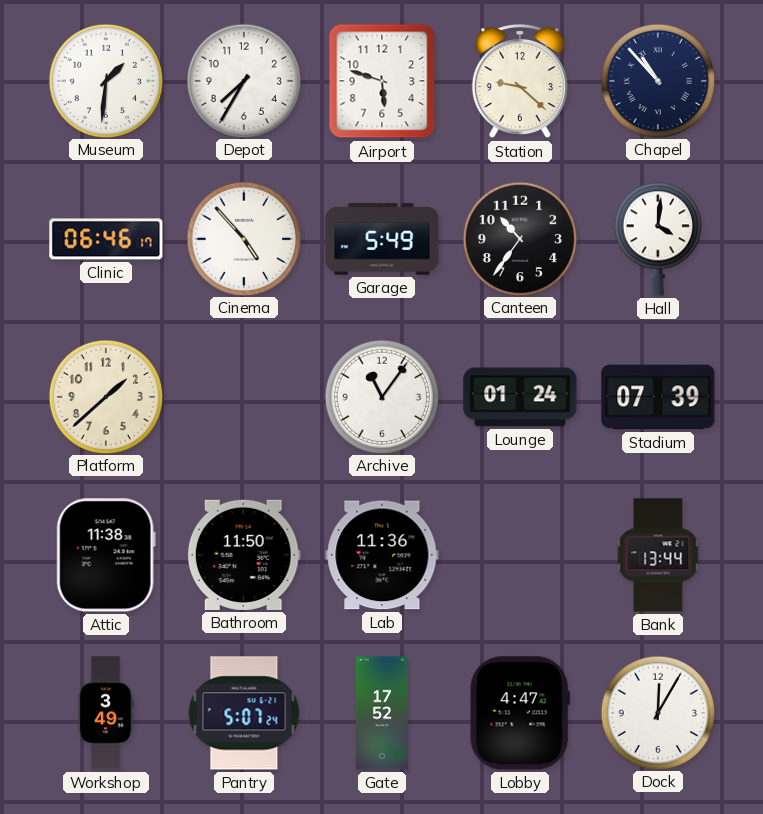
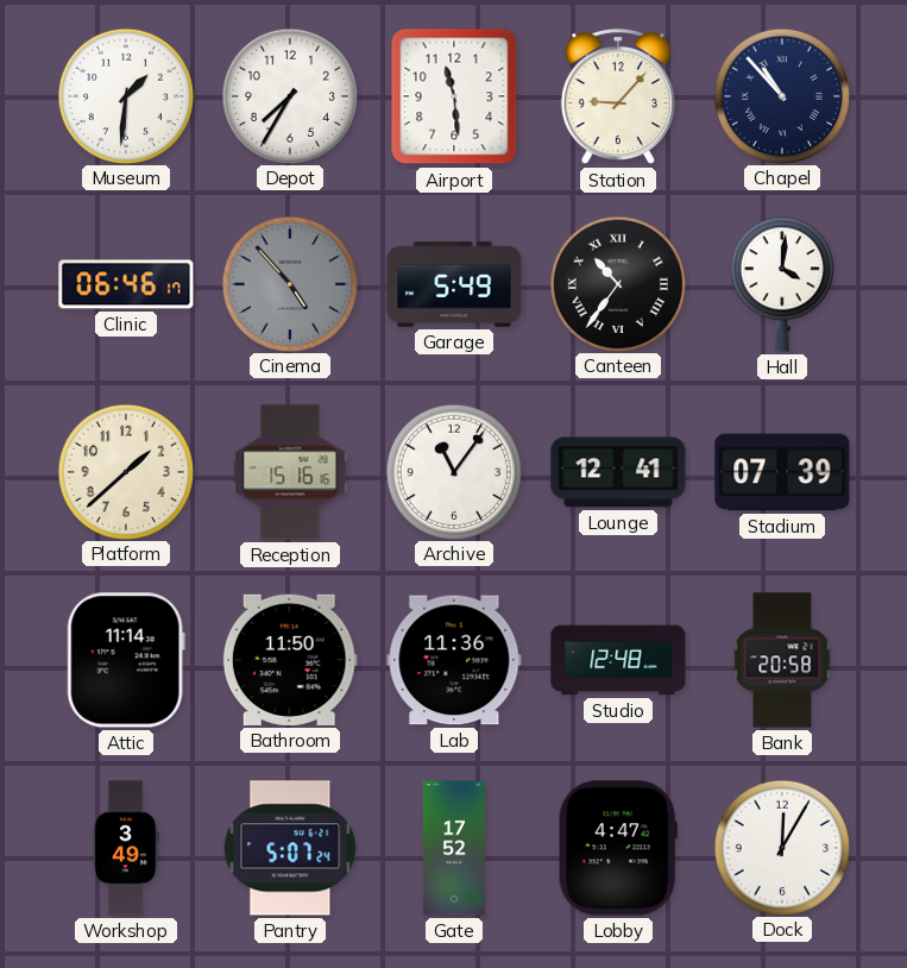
Airport: 5:48 -> 11:29 (454, 96)
Station: 9:22 -> 9:07 (618, 96)
Cinema dial: white -> grey (289, 283)
Canteen numerals: Arabic -> Roman (617, 283)
Reception: none -> 15:16 (290, 472)
Lounge: 01:24 -> 12:41 (618, 472)
Attic: 11:38 -> 11:14 (126, 660)
Studio: none -> 12:48 (618, 660)
Bank: 13:44 -> 20:58 (782, 660)
